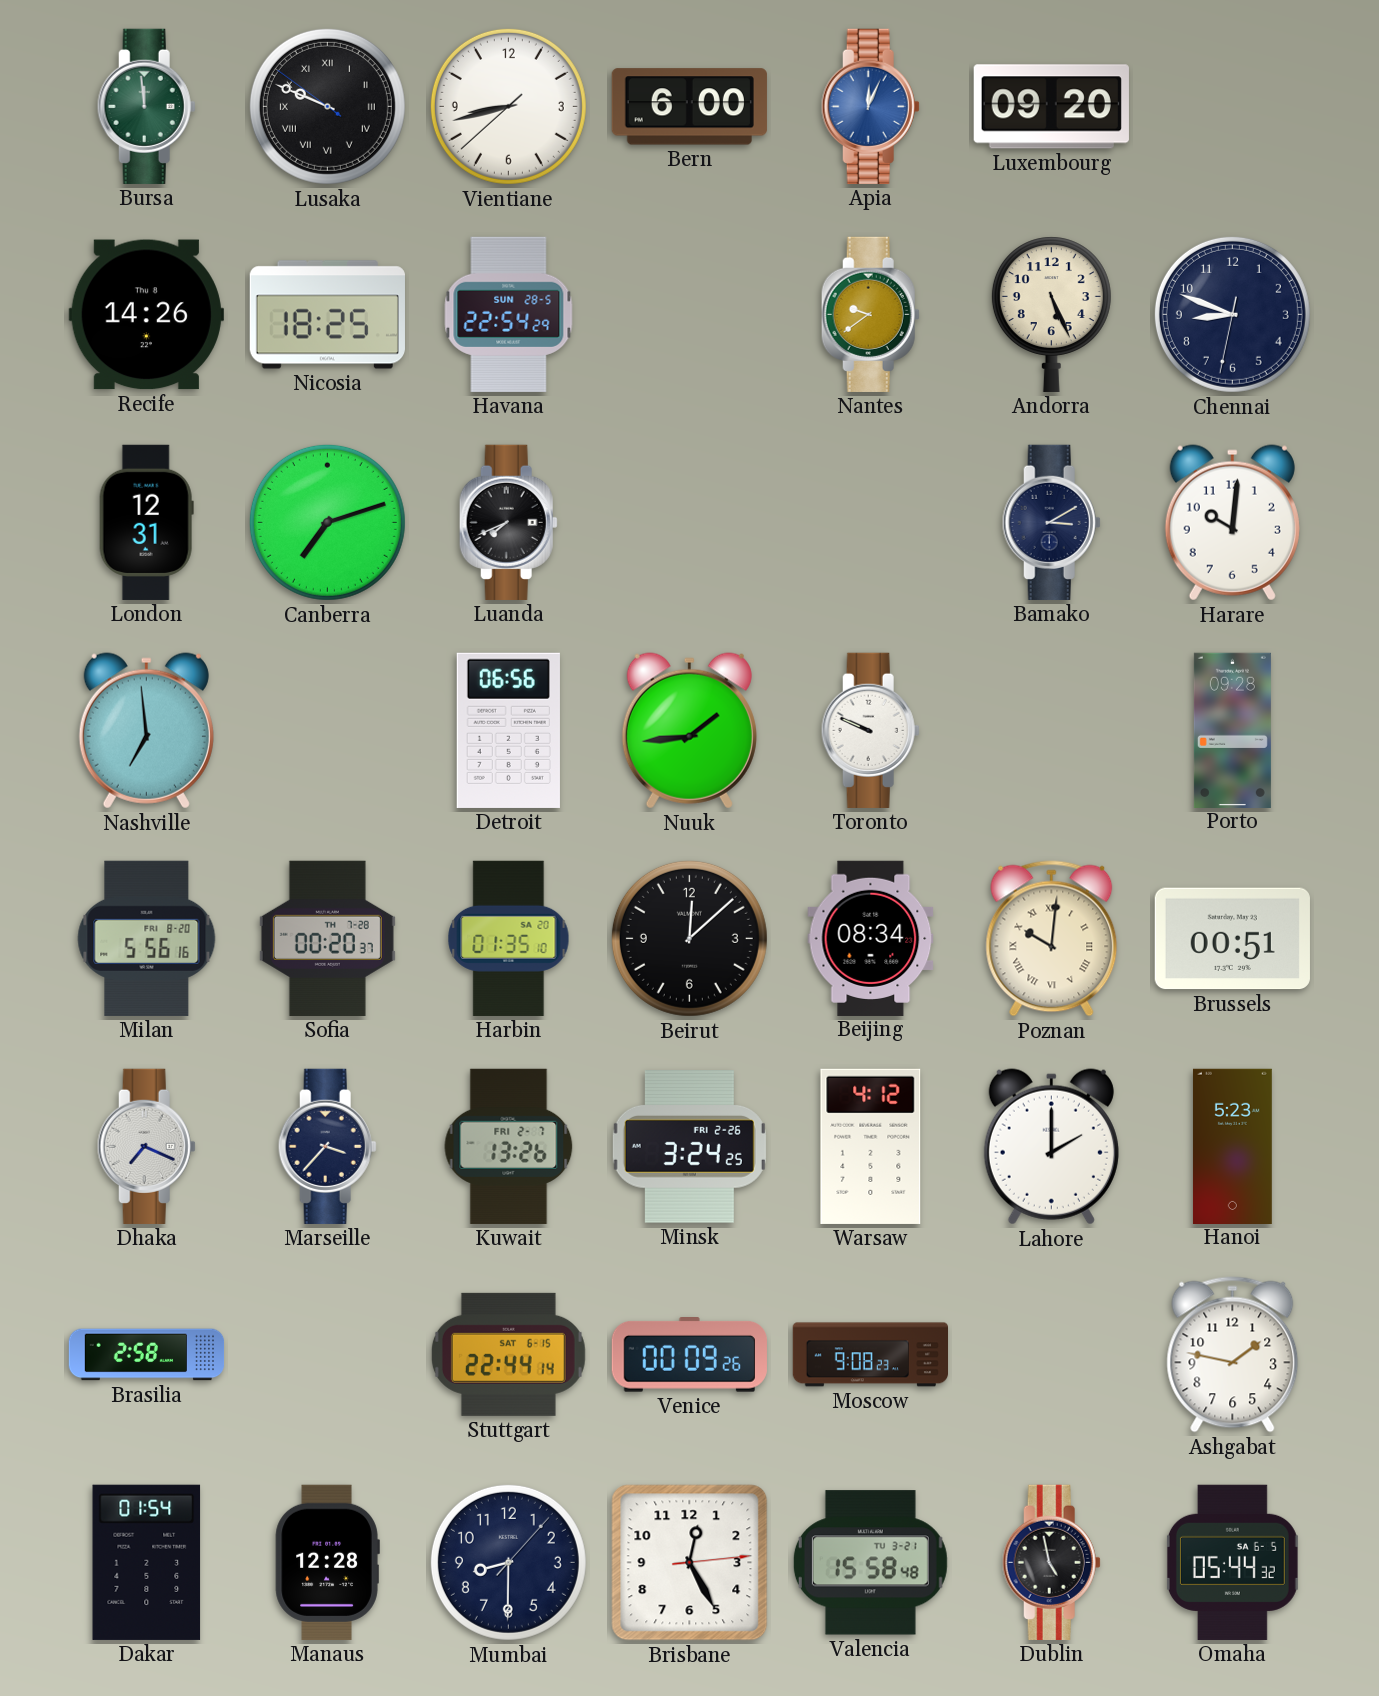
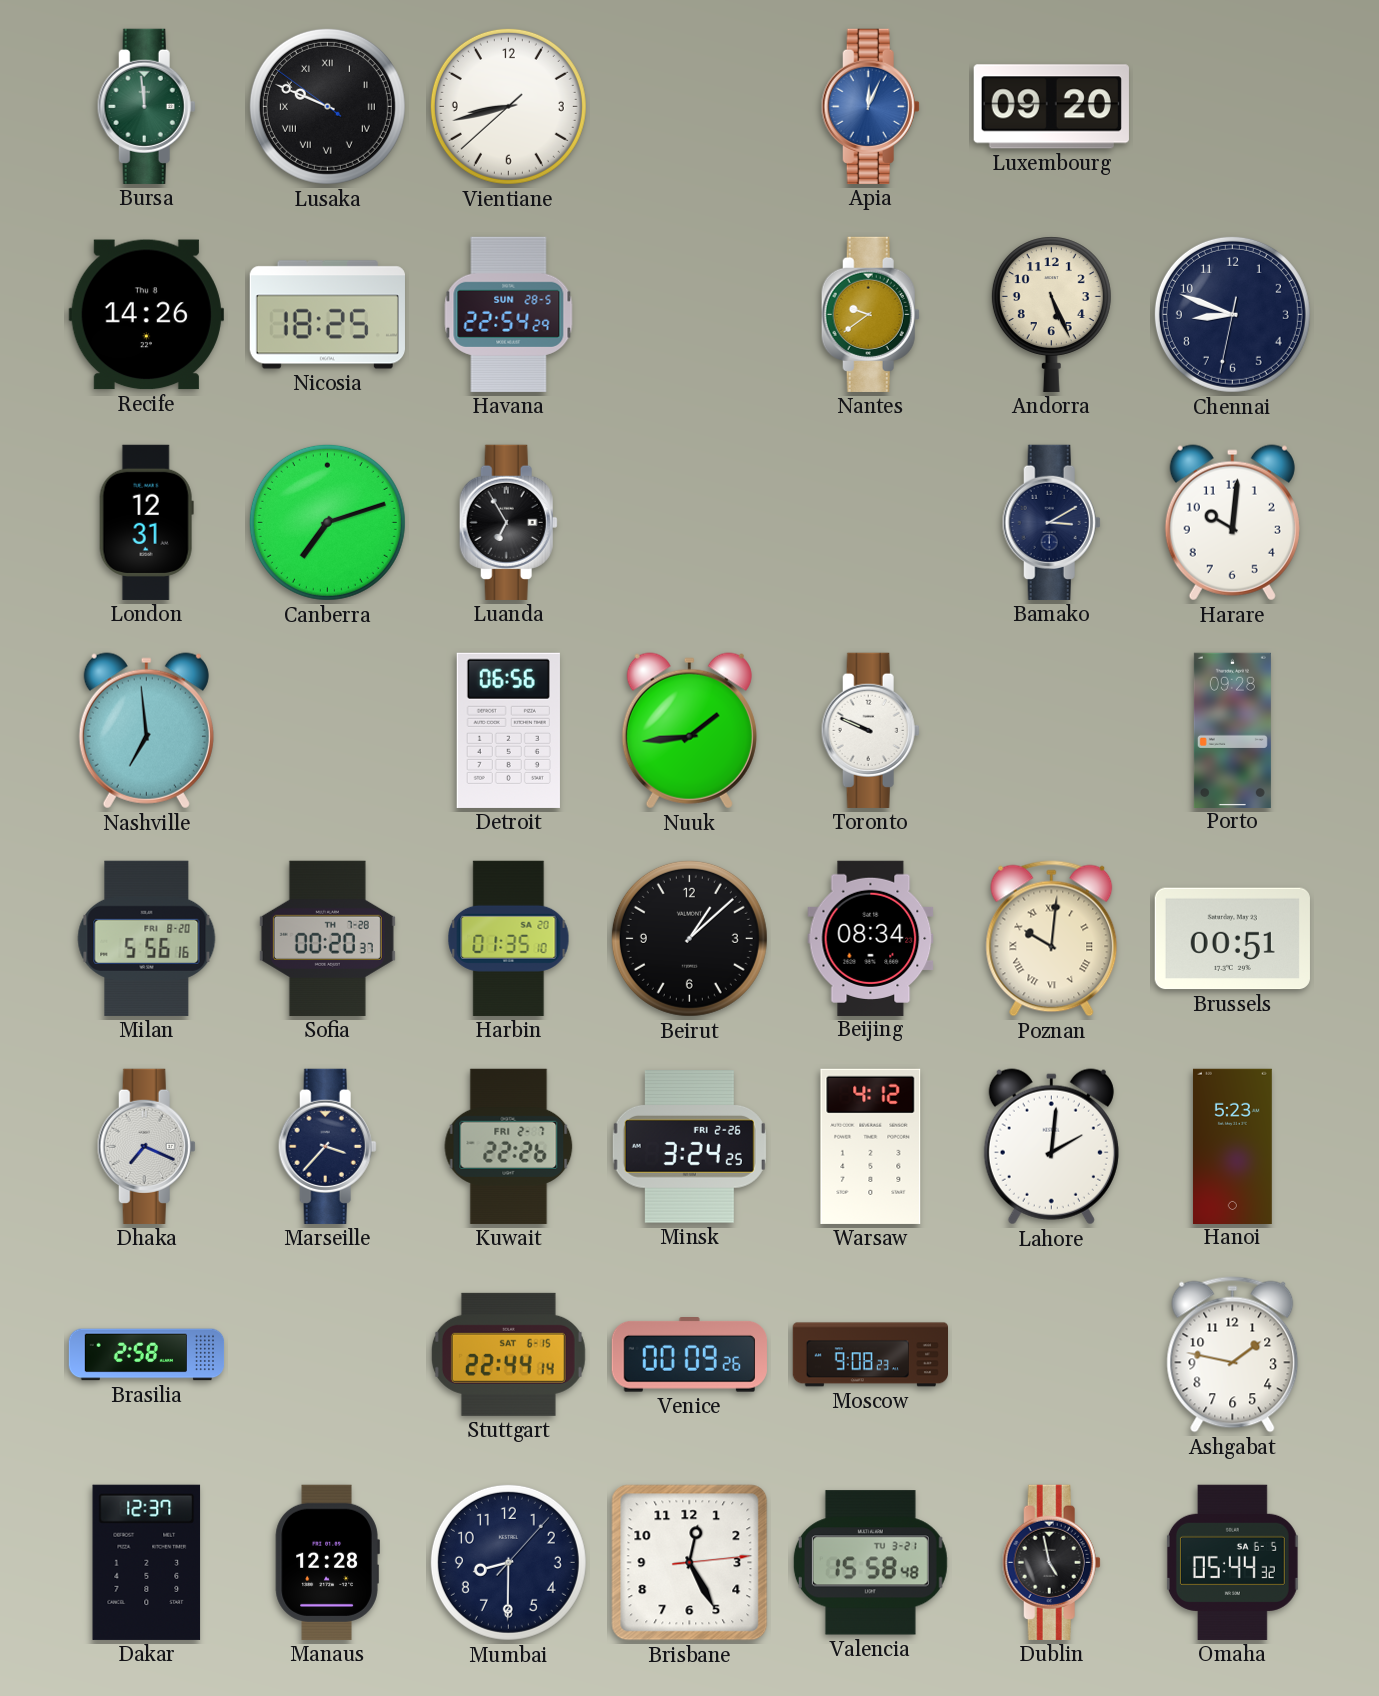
Bern: 6:00 -> none (689, 107)
Luanda: 7:41 -> 6:55 (508, 522)
Beirut: 12:08 -> 1:08 (689, 938)
Kuwait: 13:26 -> 22:26 (509, 1146)
Lahore: 2:00 -> 2:01 (1051, 1147)
Dakar: 01:54 -> 12:37 (147, 1562)
